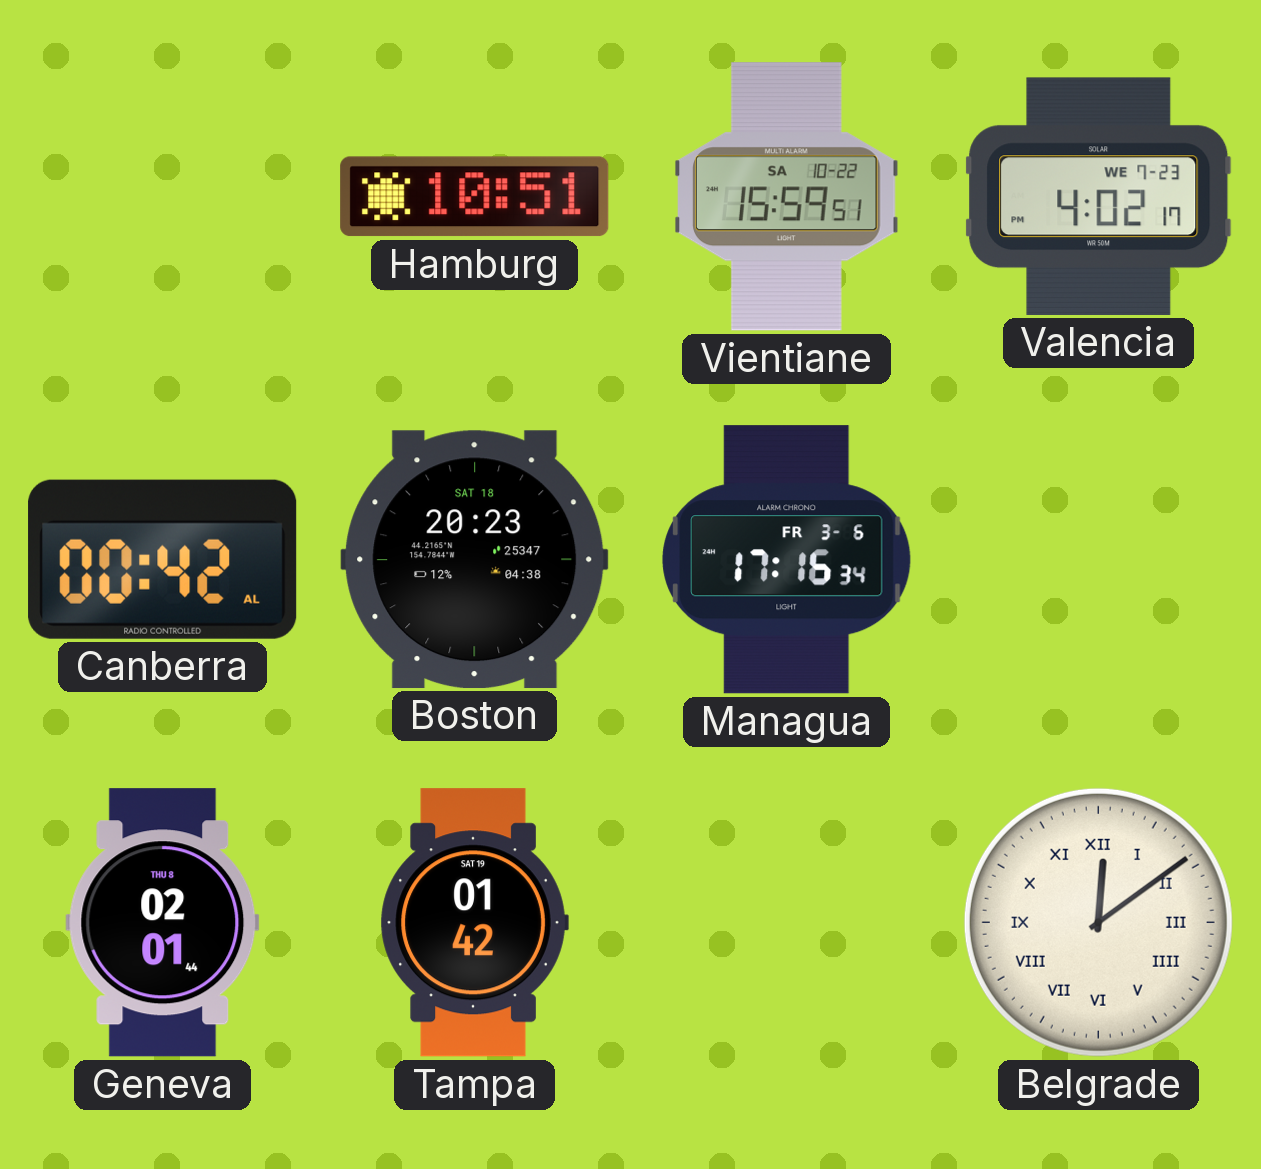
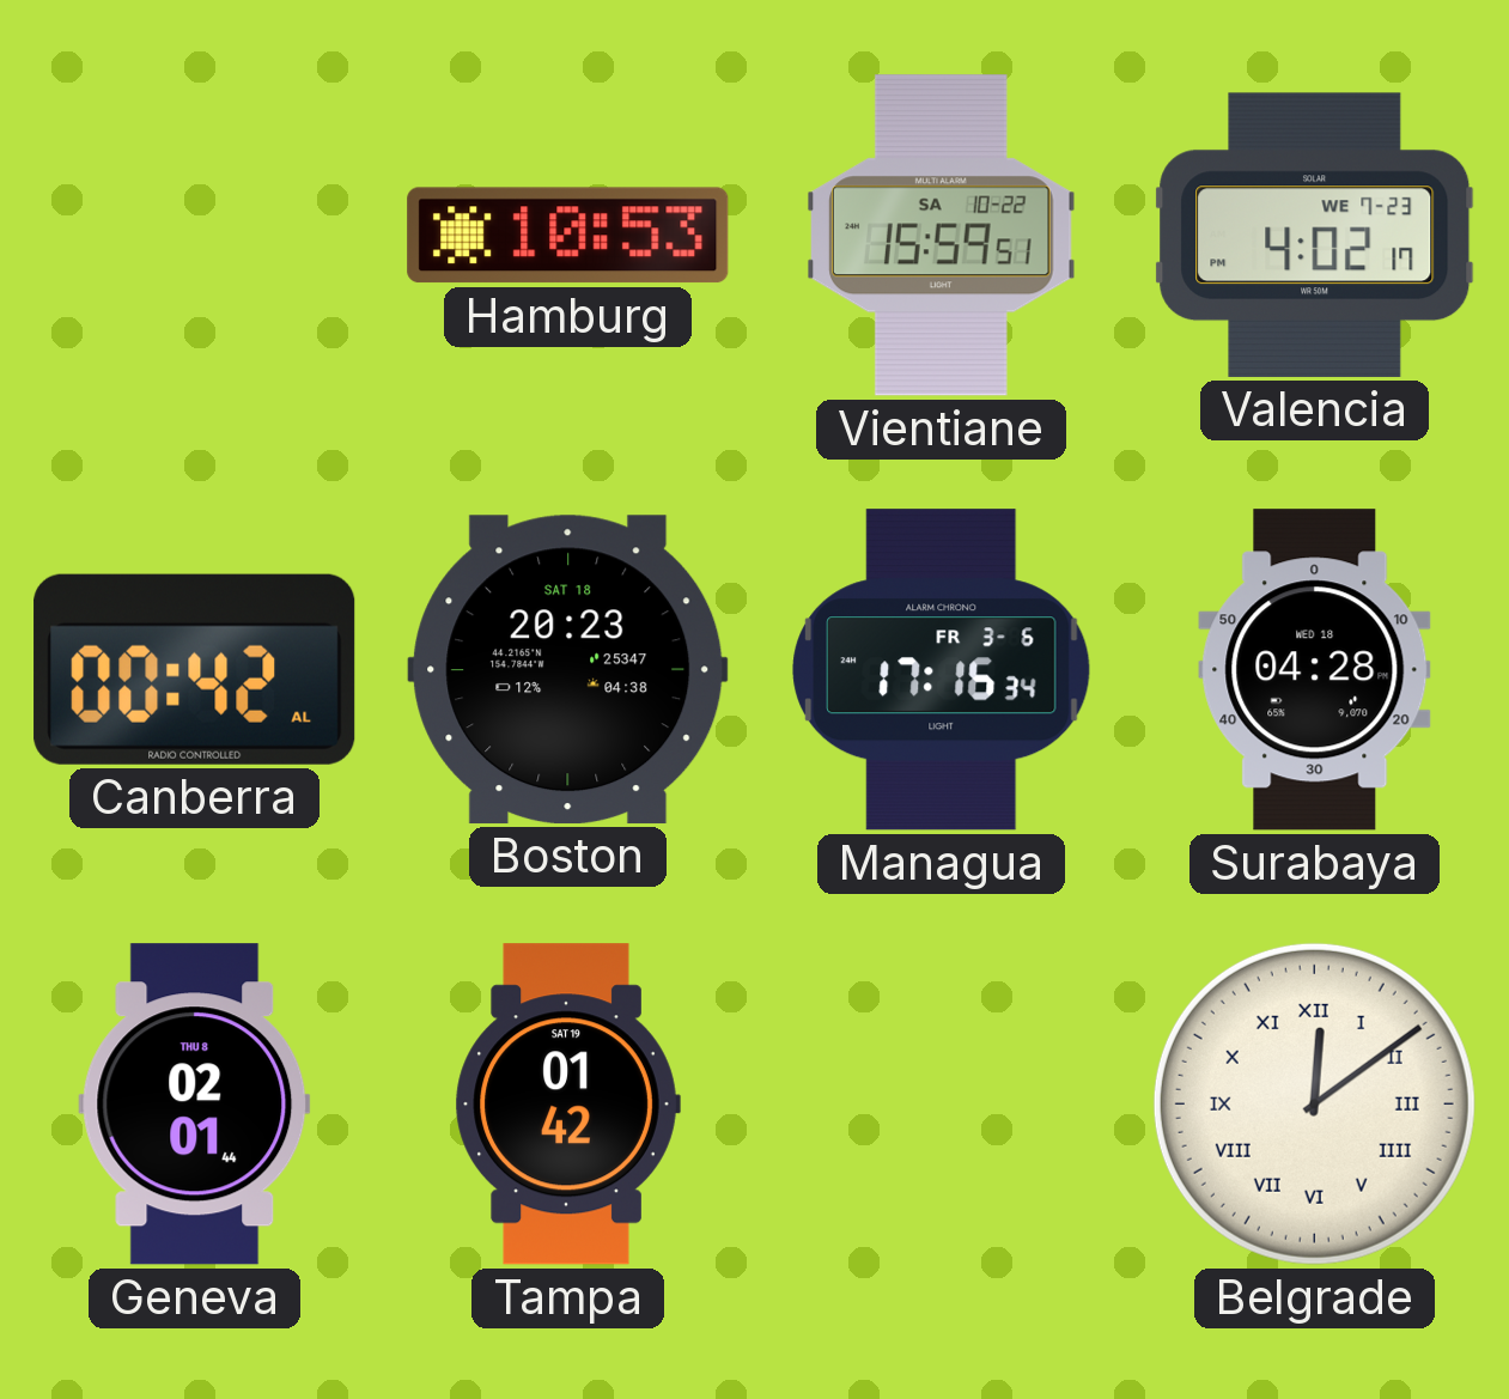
Hamburg: 10:51 -> 10:53 (568, 236)
Surabaya: none -> 04:28 (1315, 670)
